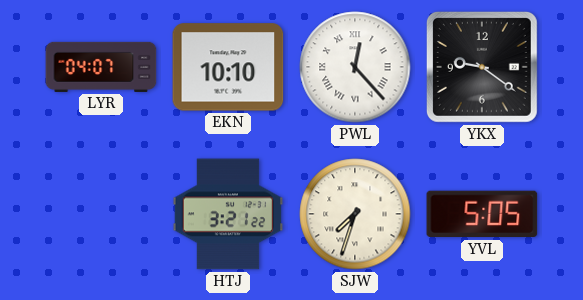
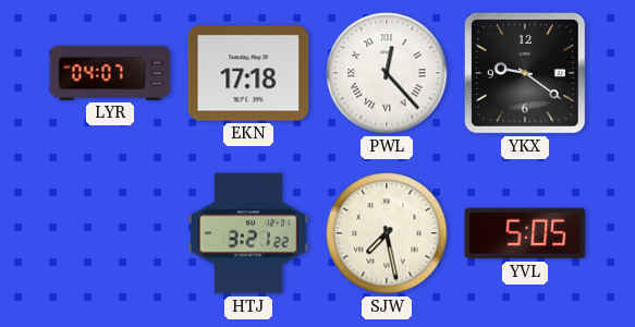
EKN: 10:10 -> 17:18 (248, 73)
SJW: 7:33 -> 7:28 (387, 233)
